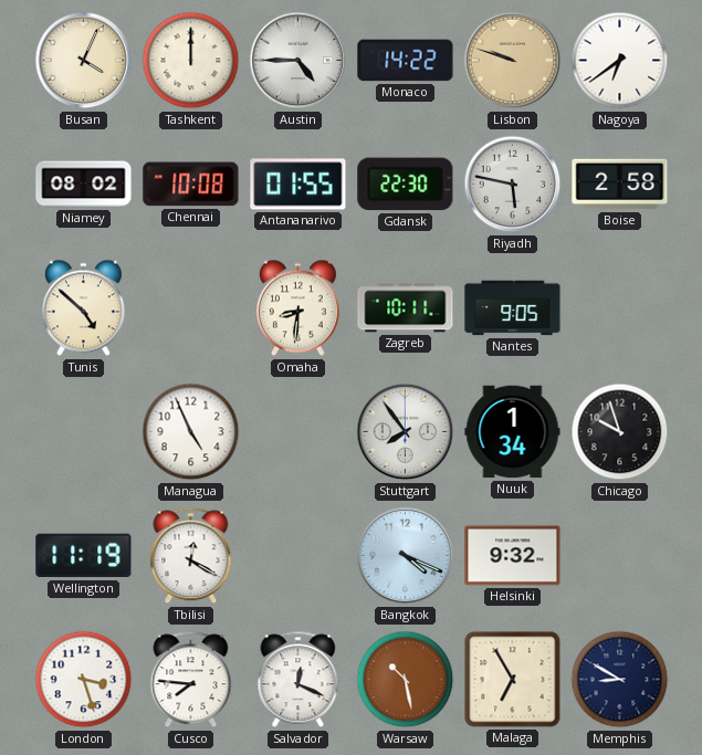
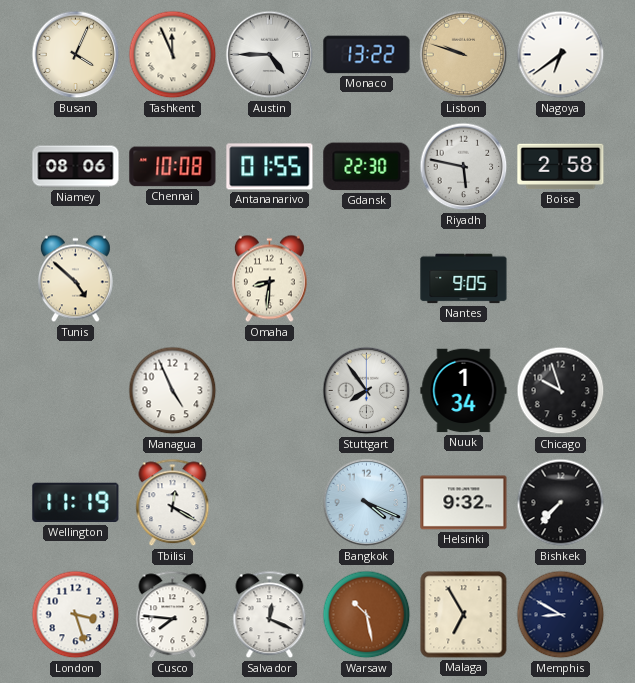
Tashkent: 12:00 -> 11:56 (173, 55)
Monaco: 14:22 -> 13:22 (367, 55)
Niamey: 08:02 -> 08:06 (76, 167)
Zagreb: 10:11 -> none (406, 308)
Bishkek: none -> 7:37 (561, 503)
